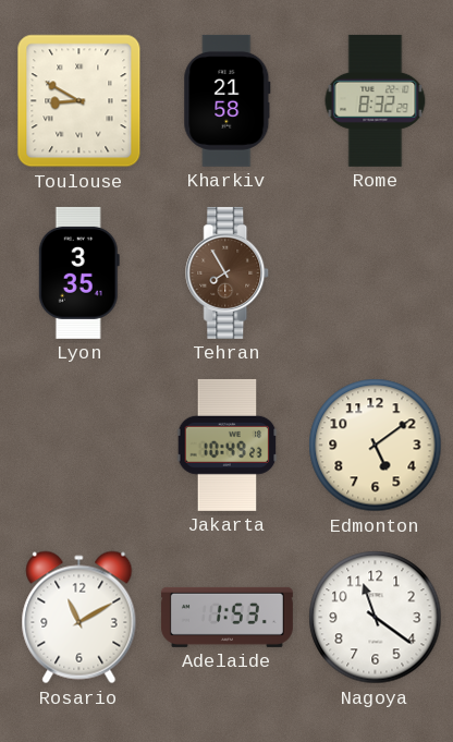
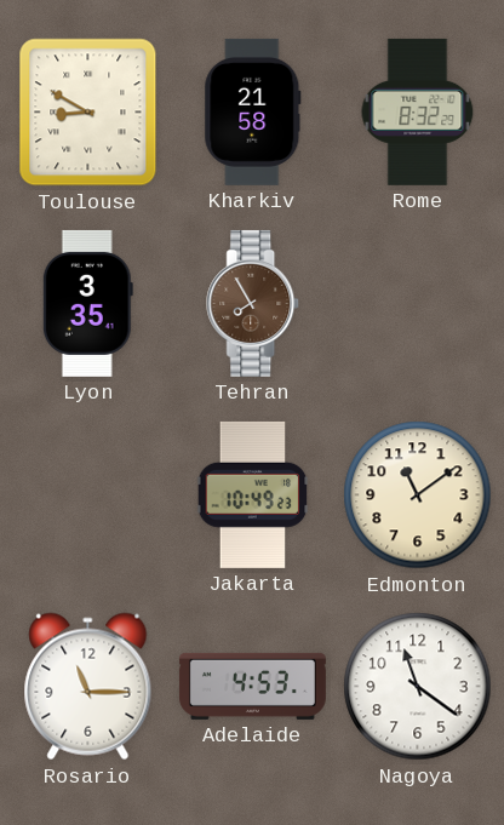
Edmonton: 5:09 -> 11:09 (418, 495)
Rosario: 11:10 -> 11:15 (88, 687)
Adelaide: 1:53 -> 4:53 (252, 686)
